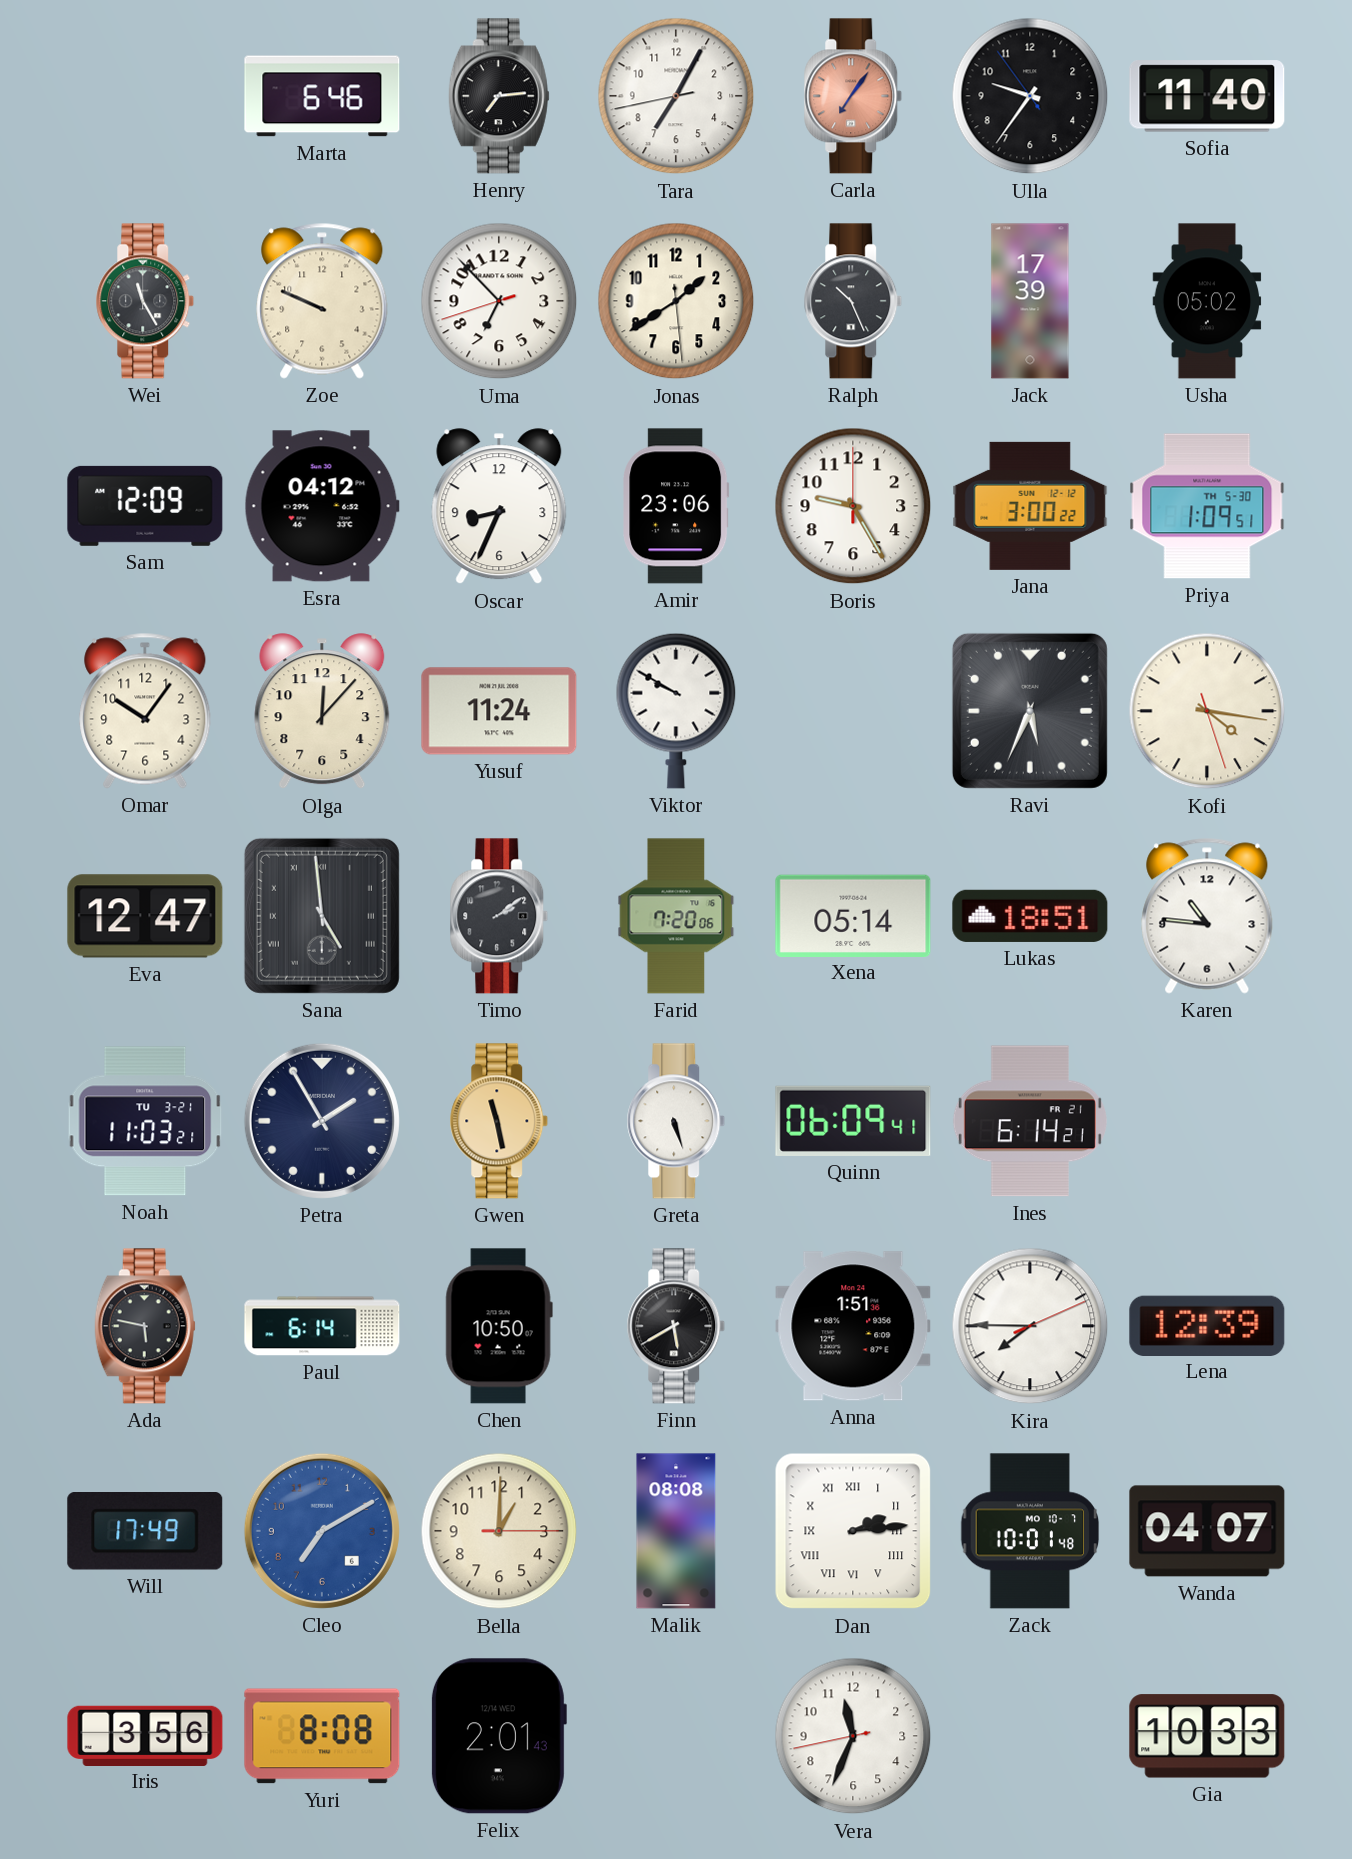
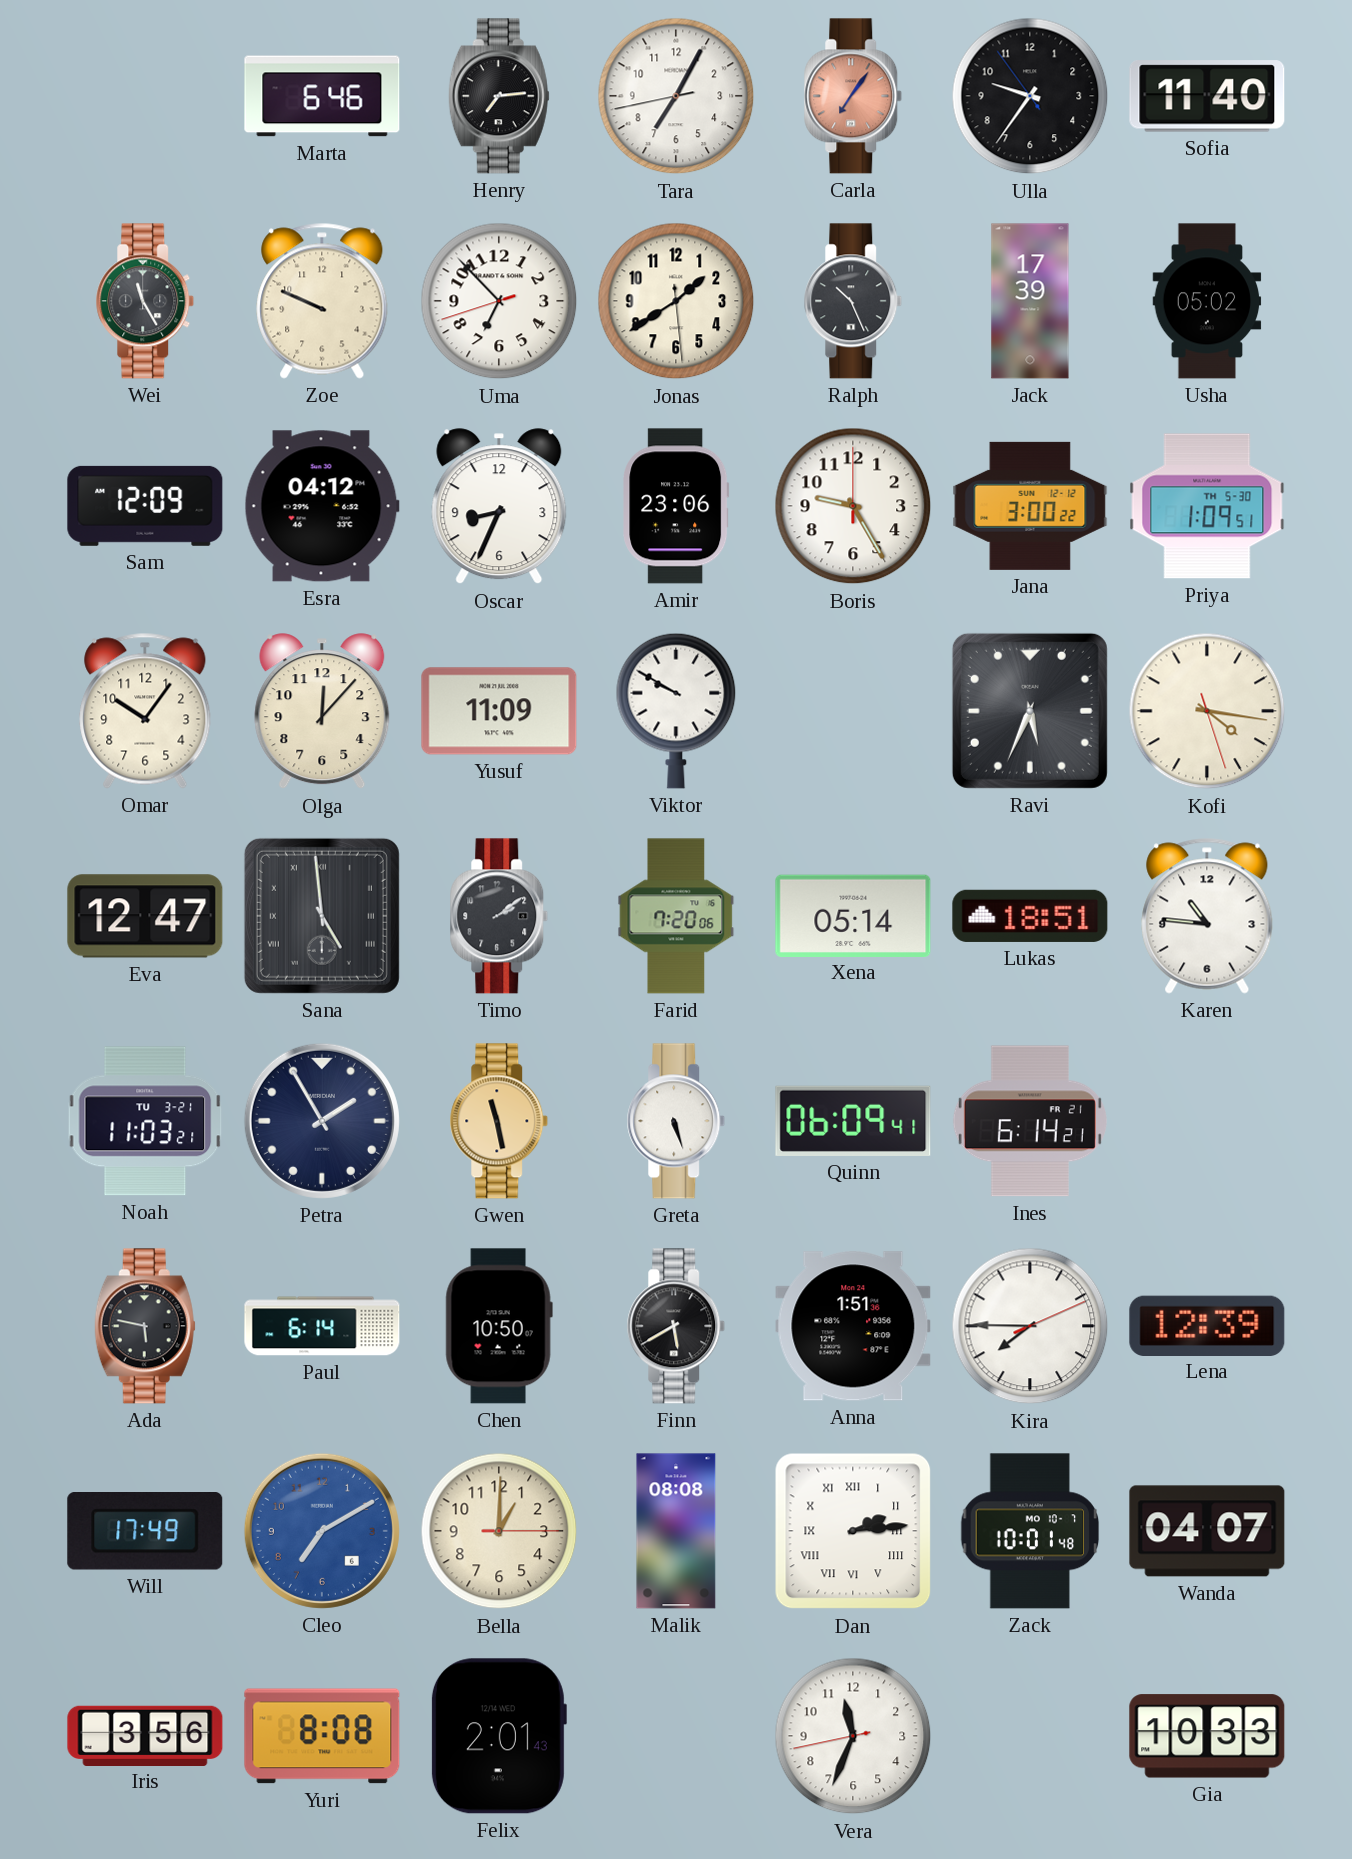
Yusuf: 11:24 -> 11:09 (499, 711)
